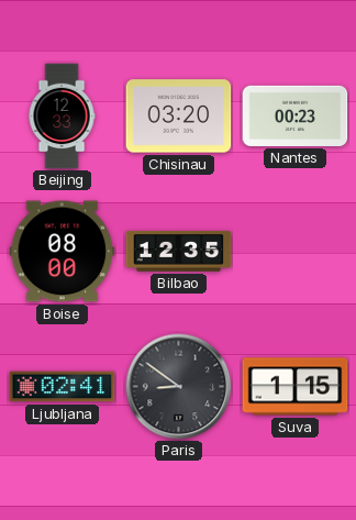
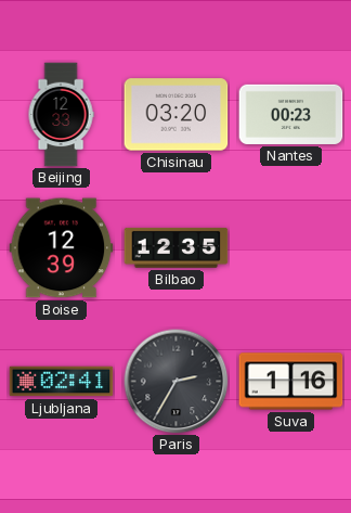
Boise: 08:00 -> 12:39 (62, 248)
Paris: 8:51 -> 2:35 (177, 382)
Suva: 1:15 -> 1:16 (291, 382)
